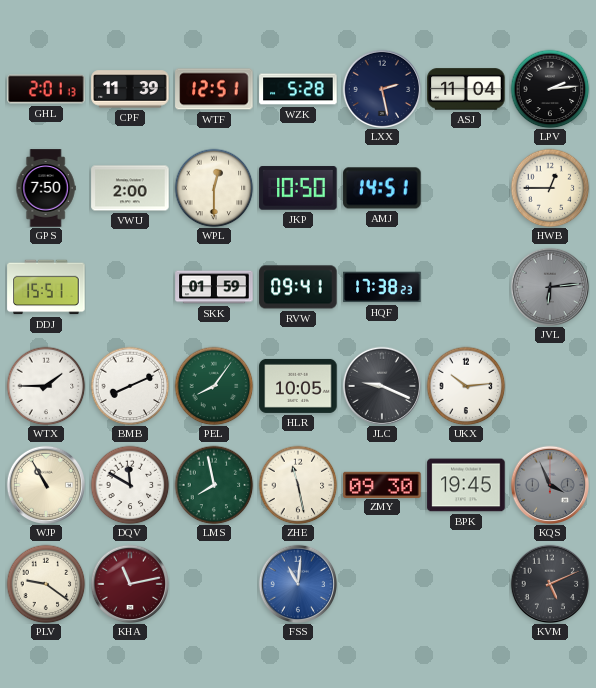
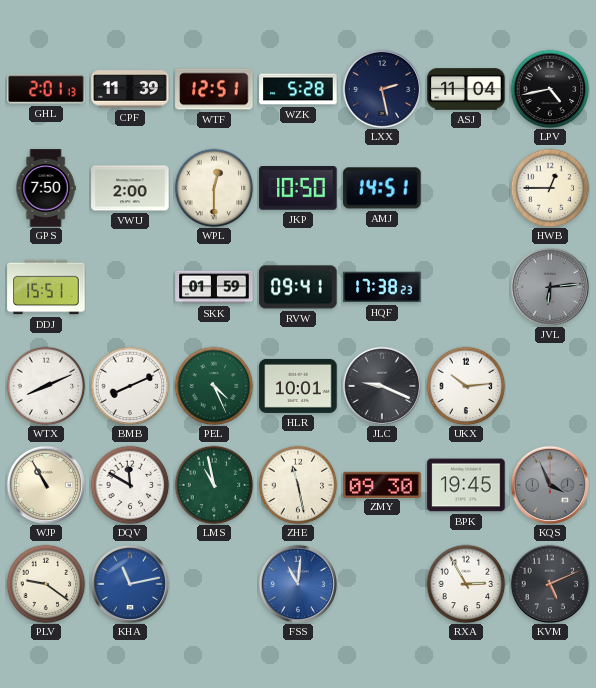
LPV: 2:14 -> 4:43 (550, 89)
WTX: 1:45 -> 8:11 (46, 386)
PEL: 8:06 -> 4:26 (214, 386)
HLR: 10:05 -> 10:01 (298, 386)
LMS: 7:58 -> 10:58 (214, 485)
KHA dial: burgundy -> blue (129, 583)
RXA: none -> 2:55 (466, 584)
